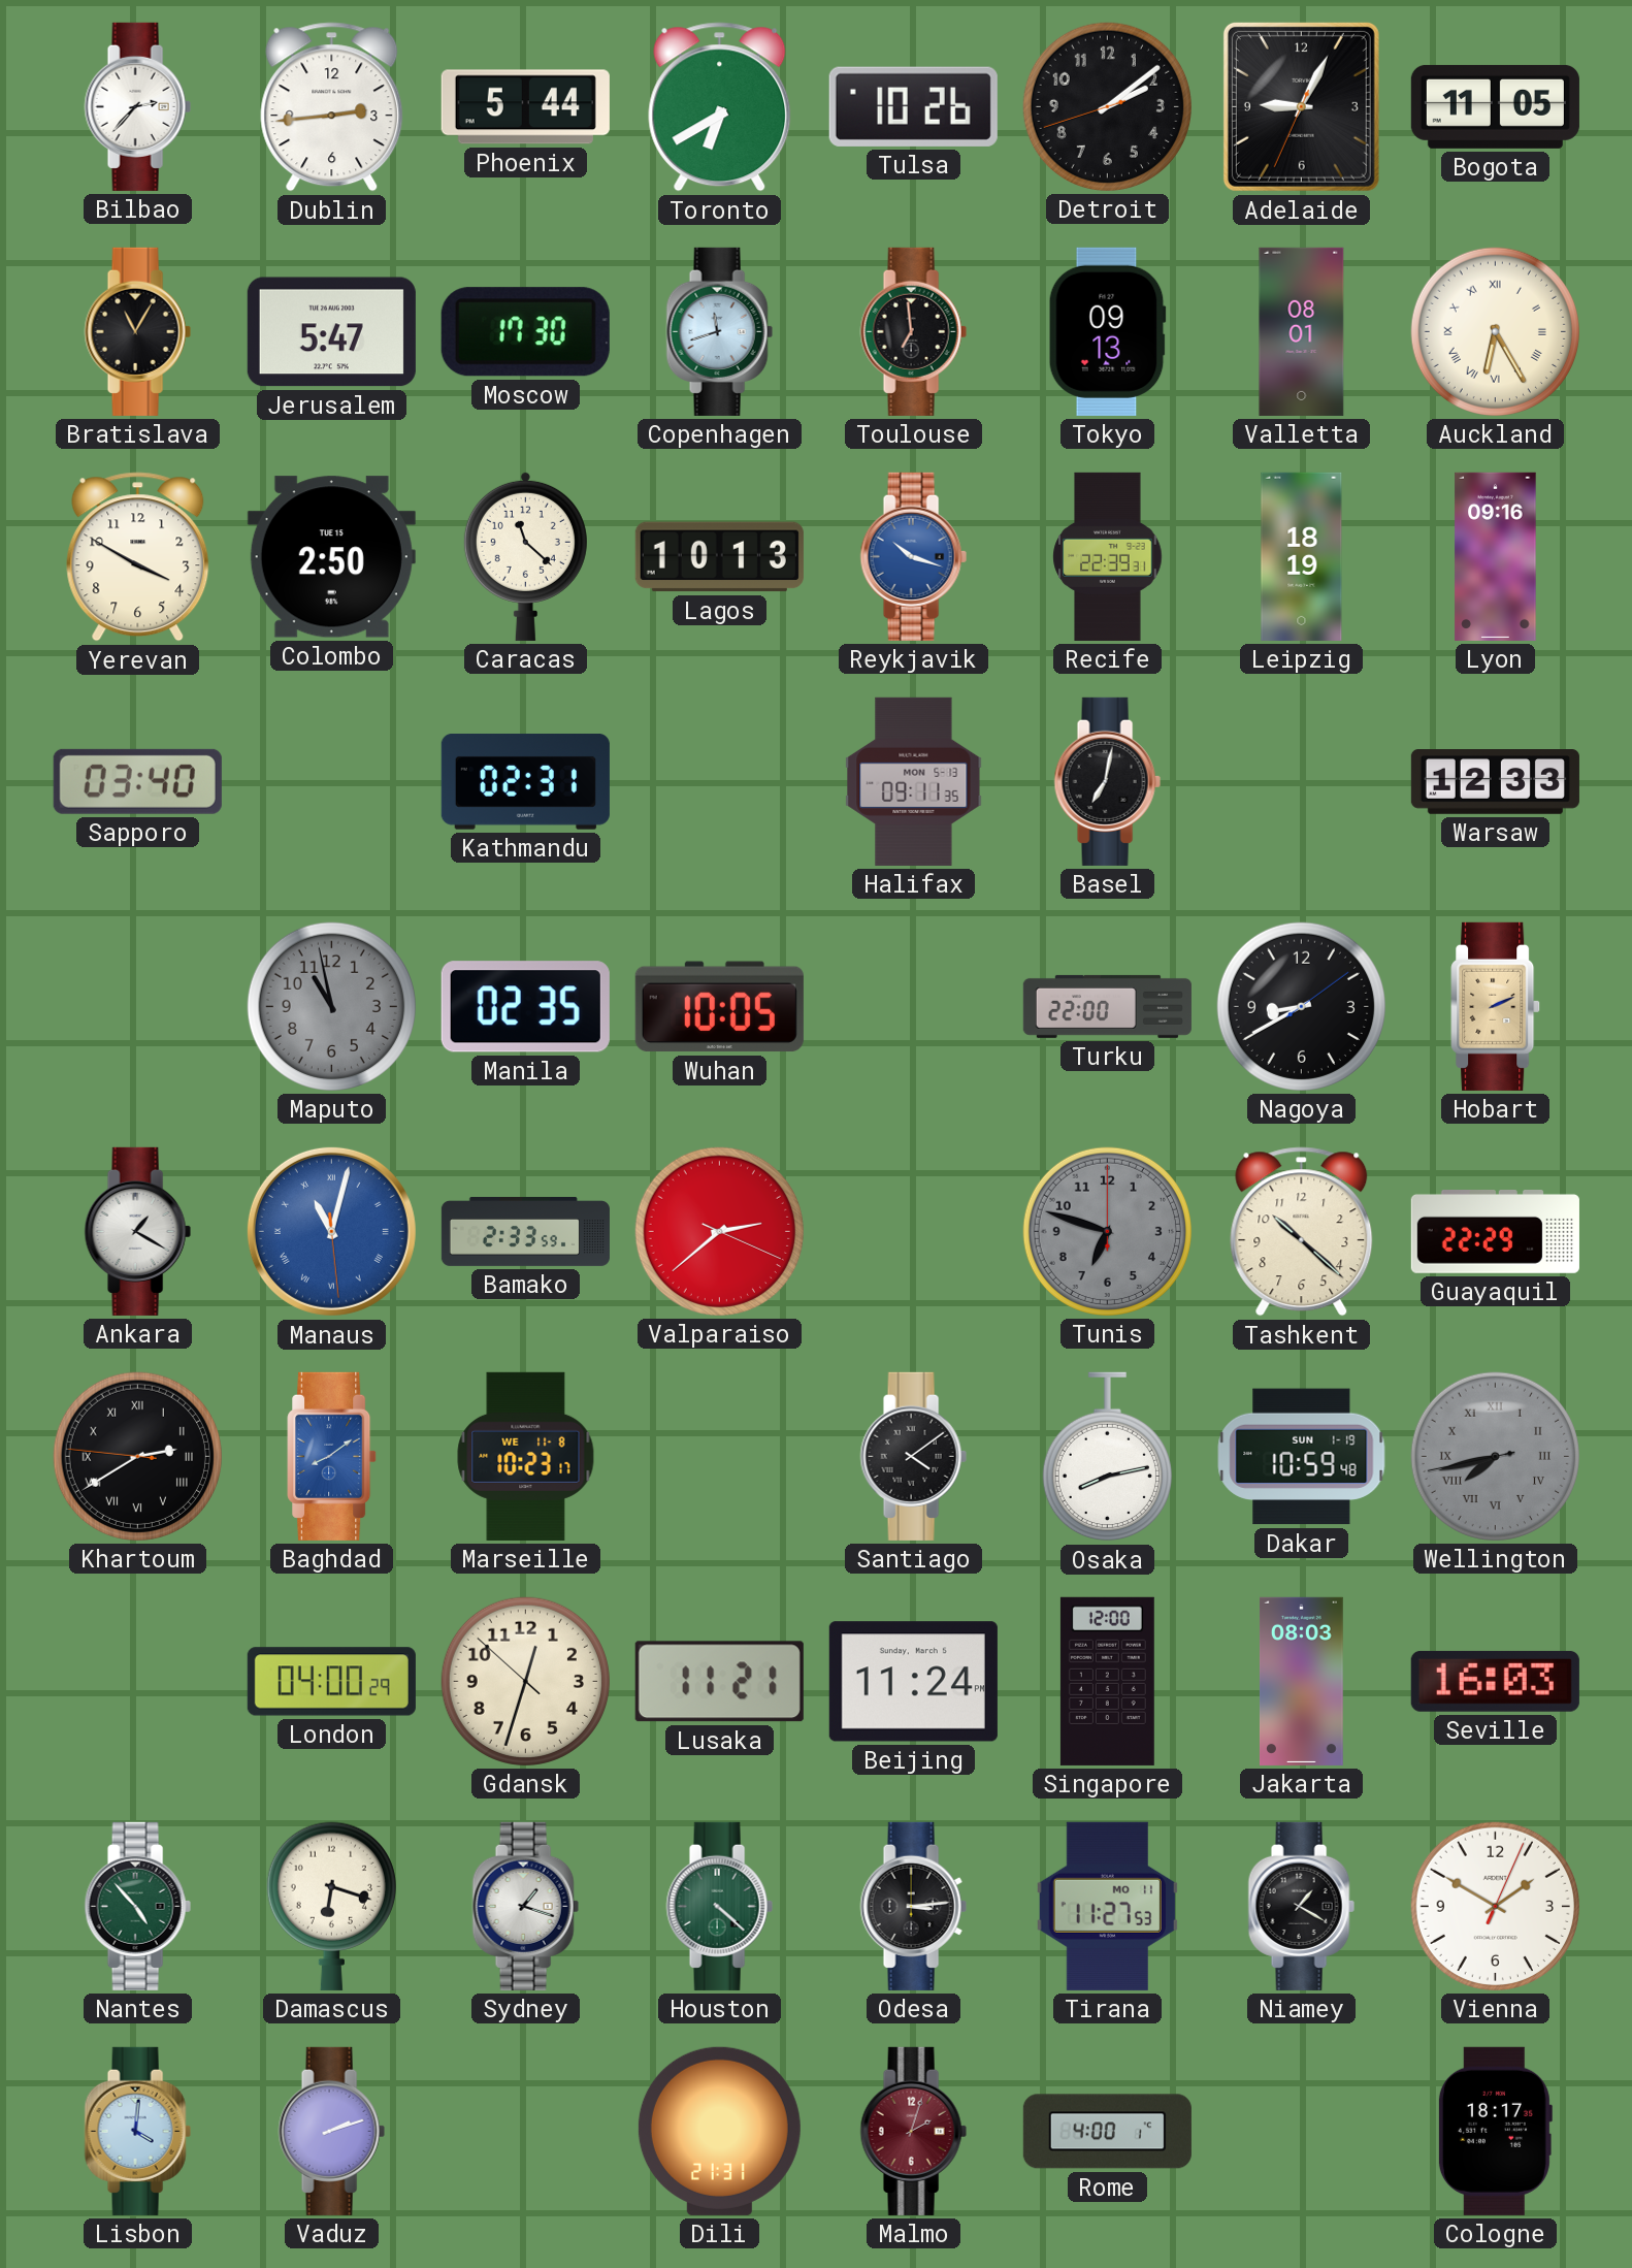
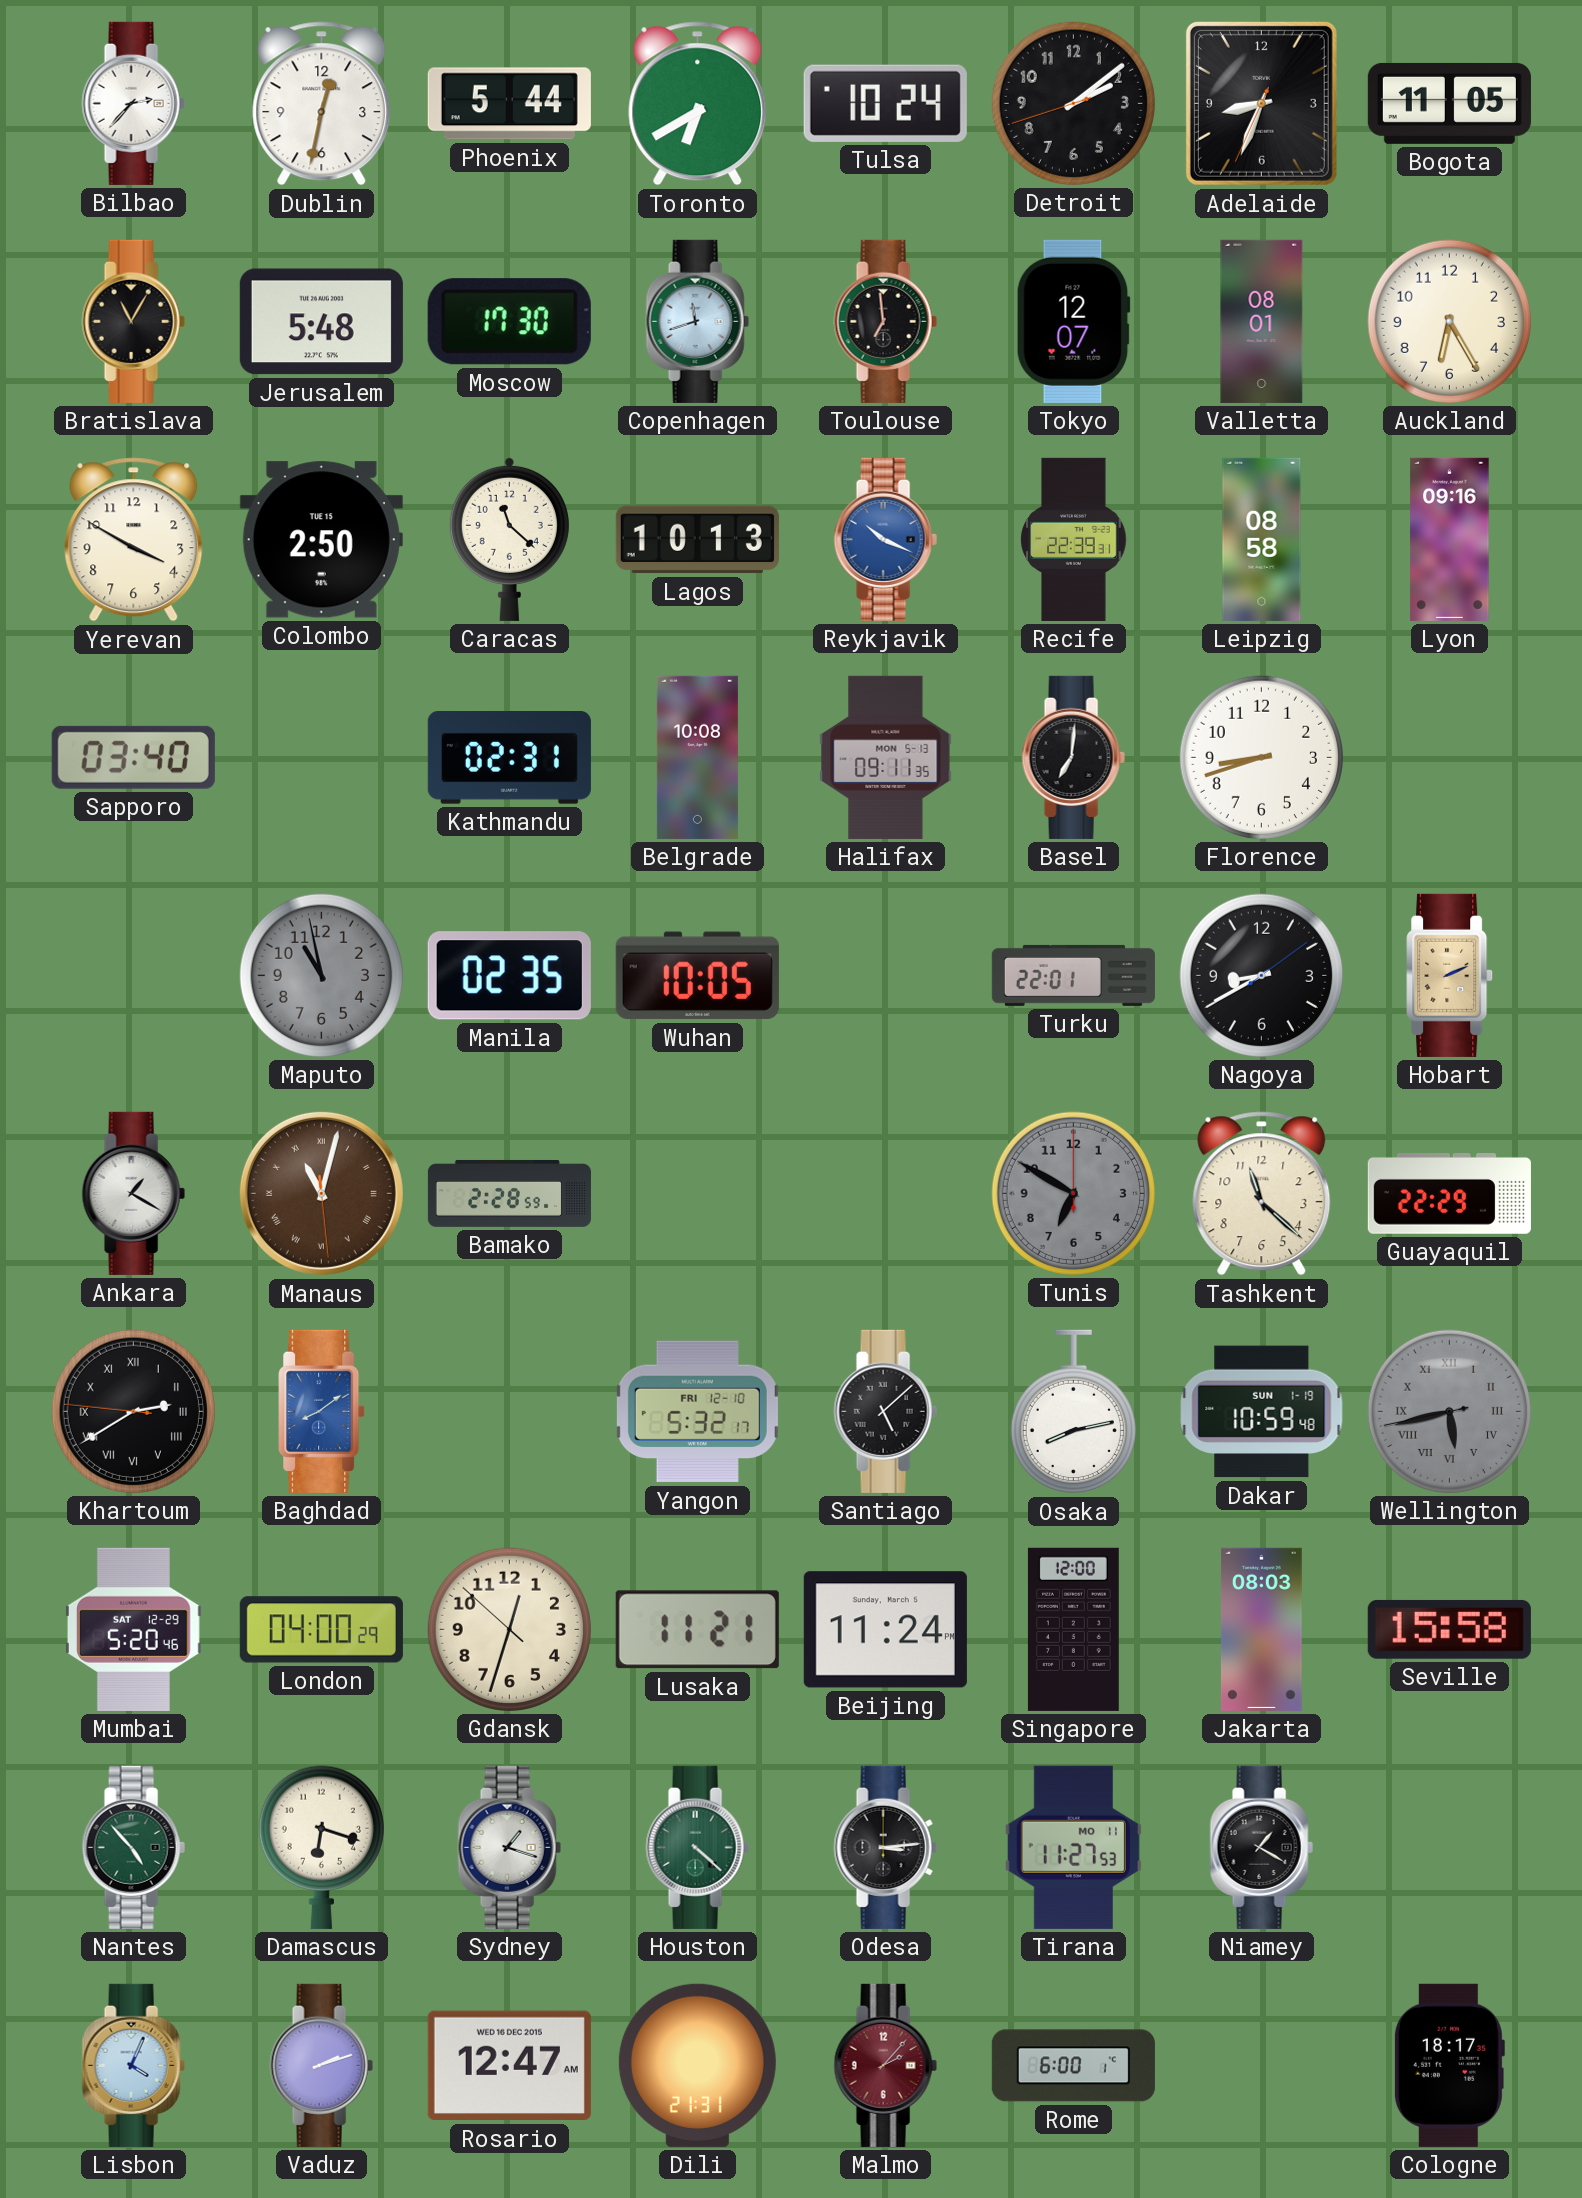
Dublin: 2:44 -> 12:32 (322, 104)
Tulsa: 10:26 -> 10:24 (885, 103)
Adelaide: 9:04 -> 8:33 (1261, 103)
Jerusalem: 5:47 -> 5:48 (321, 322)
Tokyo: 09:13 -> 12:07 (1073, 321)
Auckland numerals: Roman -> Arabic (1449, 321)
Reykjavik: 10:18 -> 10:19 (885, 539)
Leipzig: 18:19 -> 08:58 (1262, 539)
Belgrade: none -> 10:08 (697, 757)
Basel: 7:02 -> 7:01 (1073, 757)
Florence: none -> 8:42 (1261, 757)
Warsaw: 12:33 -> none (1495, 782)
Turku: 22:00 -> 22:01 (1073, 975)
Manaus dial: blue -> brown (321, 1193)
Bamako: 2:33 -> 2:28 (509, 1193)
Valparaiso: 2:38 -> none (719, 1231)
Tunis: 6:48 -> 6:50 (1073, 1193)
Tashkent: 10:22 -> 11:22 (1262, 1194)
Marseille: 10:23 -> none (526, 1456)
Yangon: none -> 5:32 (697, 1412)
Santiago: 4:09 -> 5:08 (885, 1411)
Wellington: 7:42 -> 5:42 (1449, 1411)
Mumbai: none -> 5:20 (133, 1629)
Seville: 16:03 -> 15:58 (1449, 1629)
Vienna: 1:50 -> none (1495, 1906)
Lisbon: 4:01 -> 4:04 (133, 2065)
Rosario: none -> 12:47 (509, 2066)
Malmo: 2:03 -> 2:07 (885, 2065)
Rome: 4:00 -> 6:00 (1073, 2066)
